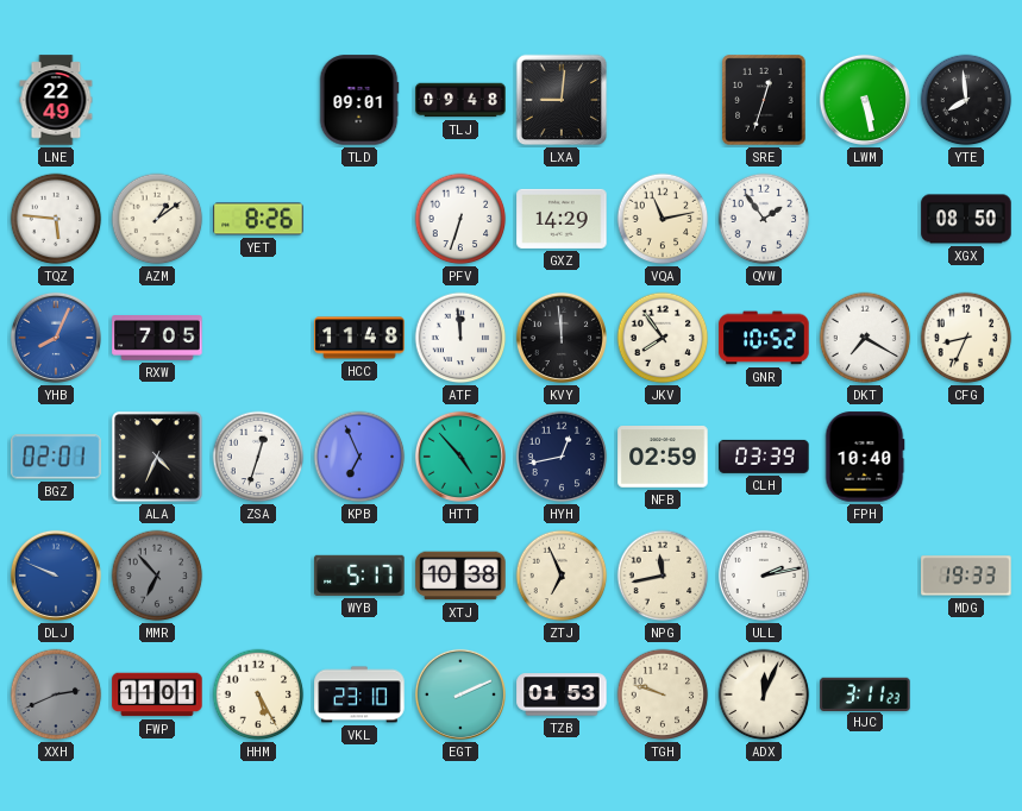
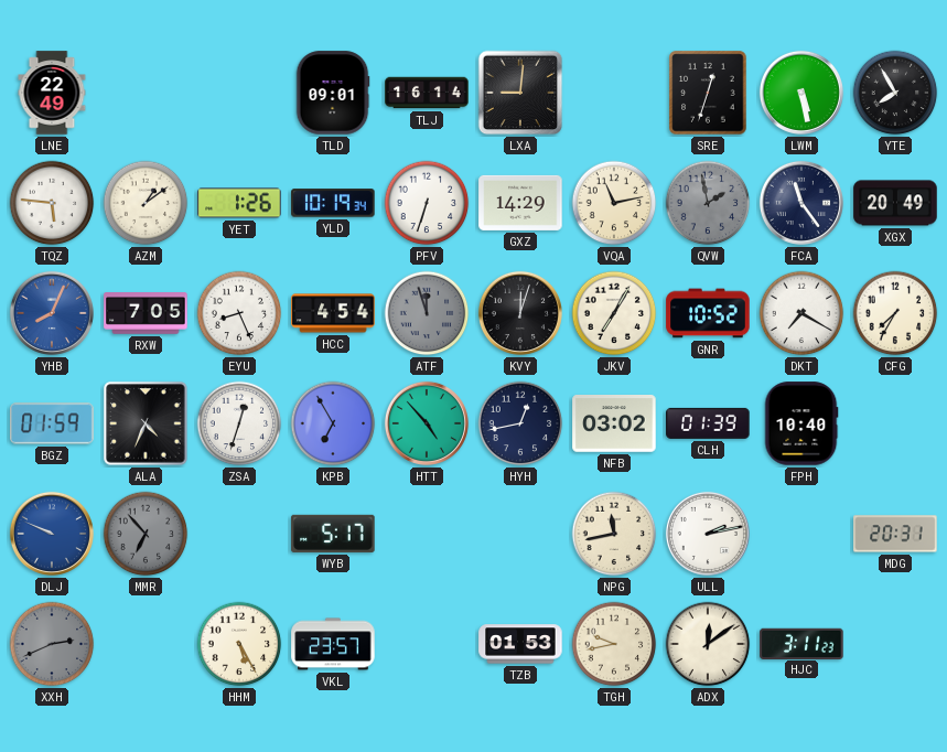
TLJ: 09:48 -> 16:14 (427, 93)
YTE: 7:59 -> 7:55 (895, 93)
YET: 8:26 -> 1:26 (239, 203)
YLD: none -> 10:19 (333, 203)
QVW: 1:54 -> 1:58 (708, 203)
QVW dial: white -> grey (708, 203)
FCA: none -> 11:24 (801, 203)
XGX: 08:50 -> 20:49 (895, 203)
EYU: none -> 8:26 (239, 313)
HCC: 11:48 -> 4:54 (333, 313)
ATF: 11:59 -> 11:57 (427, 313)
ATF dial: white -> grey (427, 313)
KVY: 11:59 -> 12:03 (520, 313)
JKV: 7:54 -> 7:05 (614, 313)
CFG: 8:34 -> 7:35 (895, 313)
BGZ: 02:01 -> 01:59 (52, 423)
KPB: 6:56 -> 6:55 (333, 423)
NFB: 02:59 -> 03:02 (614, 425)
CLH: 03:39 -> 01:39 (708, 423)
XTJ: 10:38 -> none (460, 576)
ZTJ: 6:56 -> none (562, 576)
MDG: 19:33 -> 20:31 (895, 534)
FWP: 11:01 -> none (157, 694)
VKL: 23:10 -> 23:57 (333, 644)
EGT: 2:11 -> none (460, 694)
TGH: 9:48 -> 9:43 (614, 644)
ADX: 12:04 -> 12:09 (708, 644)
